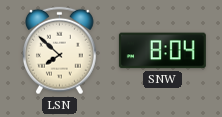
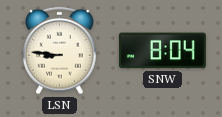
LSN: 7:52 -> 8:46 (60, 51)
